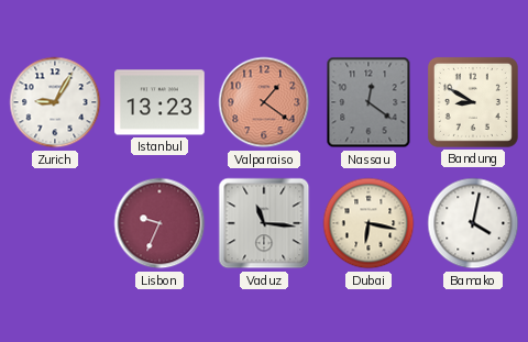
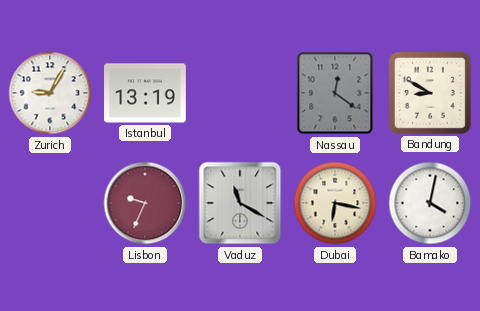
Istanbul: 13:23 -> 13:19 (145, 93)
Valparaiso: 1:21 -> none (264, 102)
Vaduz: 11:16 -> 11:20 (240, 203)
